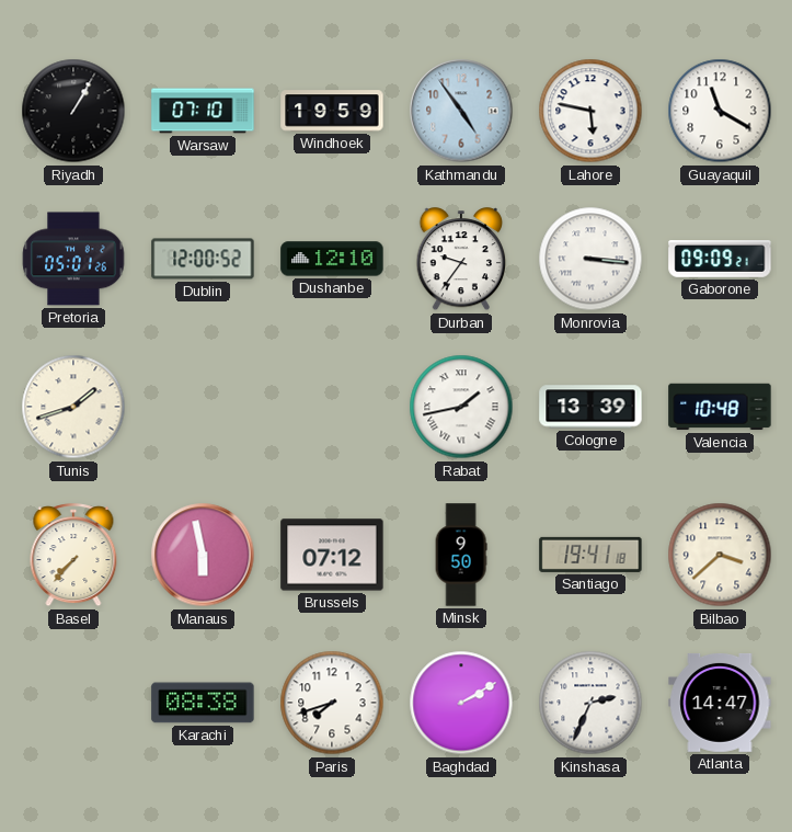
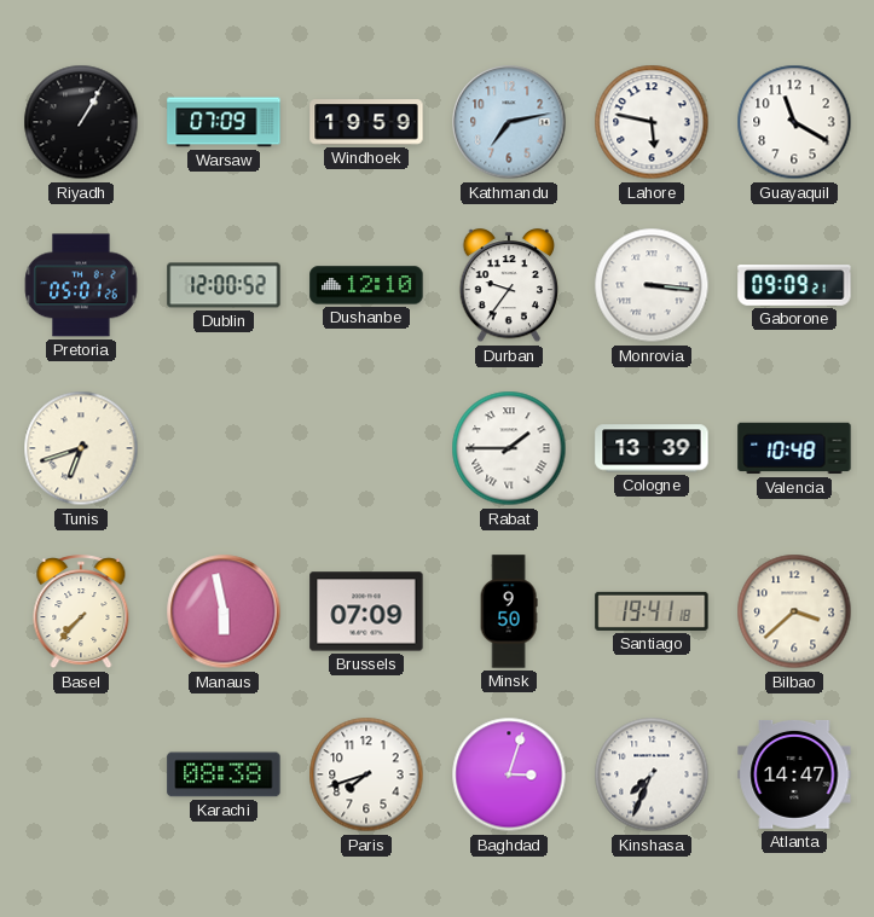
Warsaw: 07:10 -> 07:09 (224, 122)
Kathmandu: 4:54 -> 7:13 (509, 122)
Tunis: 1:42 -> 6:42 (81, 448)
Rabat: 1:43 -> 1:45 (509, 448)
Brussels: 07:12 -> 07:09 (366, 611)
Baghdad: 2:10 -> 3:03 (509, 774)
Kinshasa: 2:34 -> 7:34 (652, 774)
